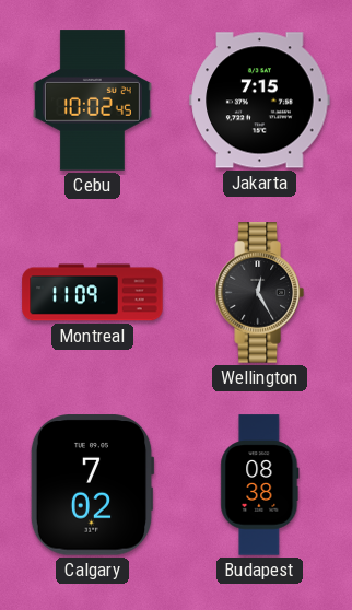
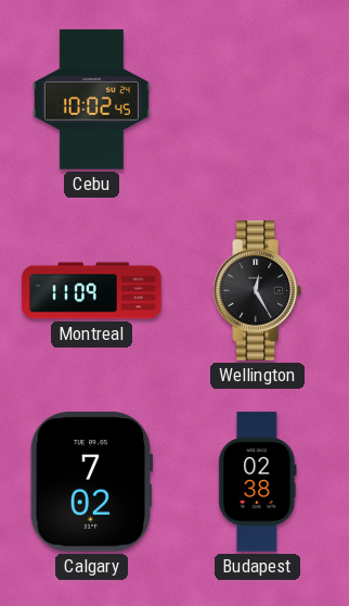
Jakarta: 7:15 -> none (260, 101)
Budapest: 08:38 -> 02:38 (258, 482)
